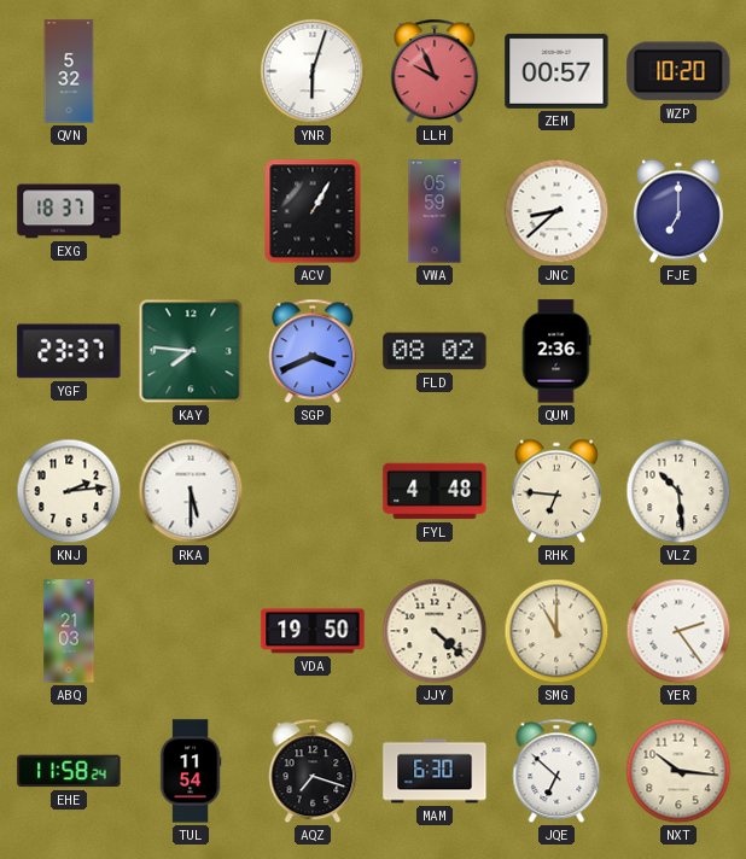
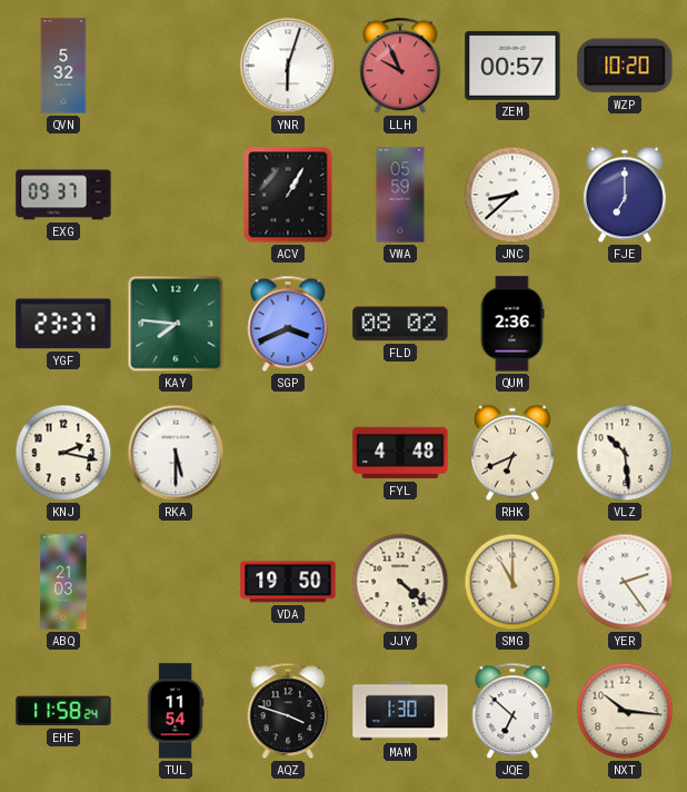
EXG: 18:37 -> 09:37 (63, 195)
KNJ: 2:14 -> 2:17 (63, 453)
RHK: 6:46 -> 6:41 (512, 453)
AQZ: 7:18 -> 3:48 (288, 711)
MAM: 6:30 -> 1:30 (400, 711)
